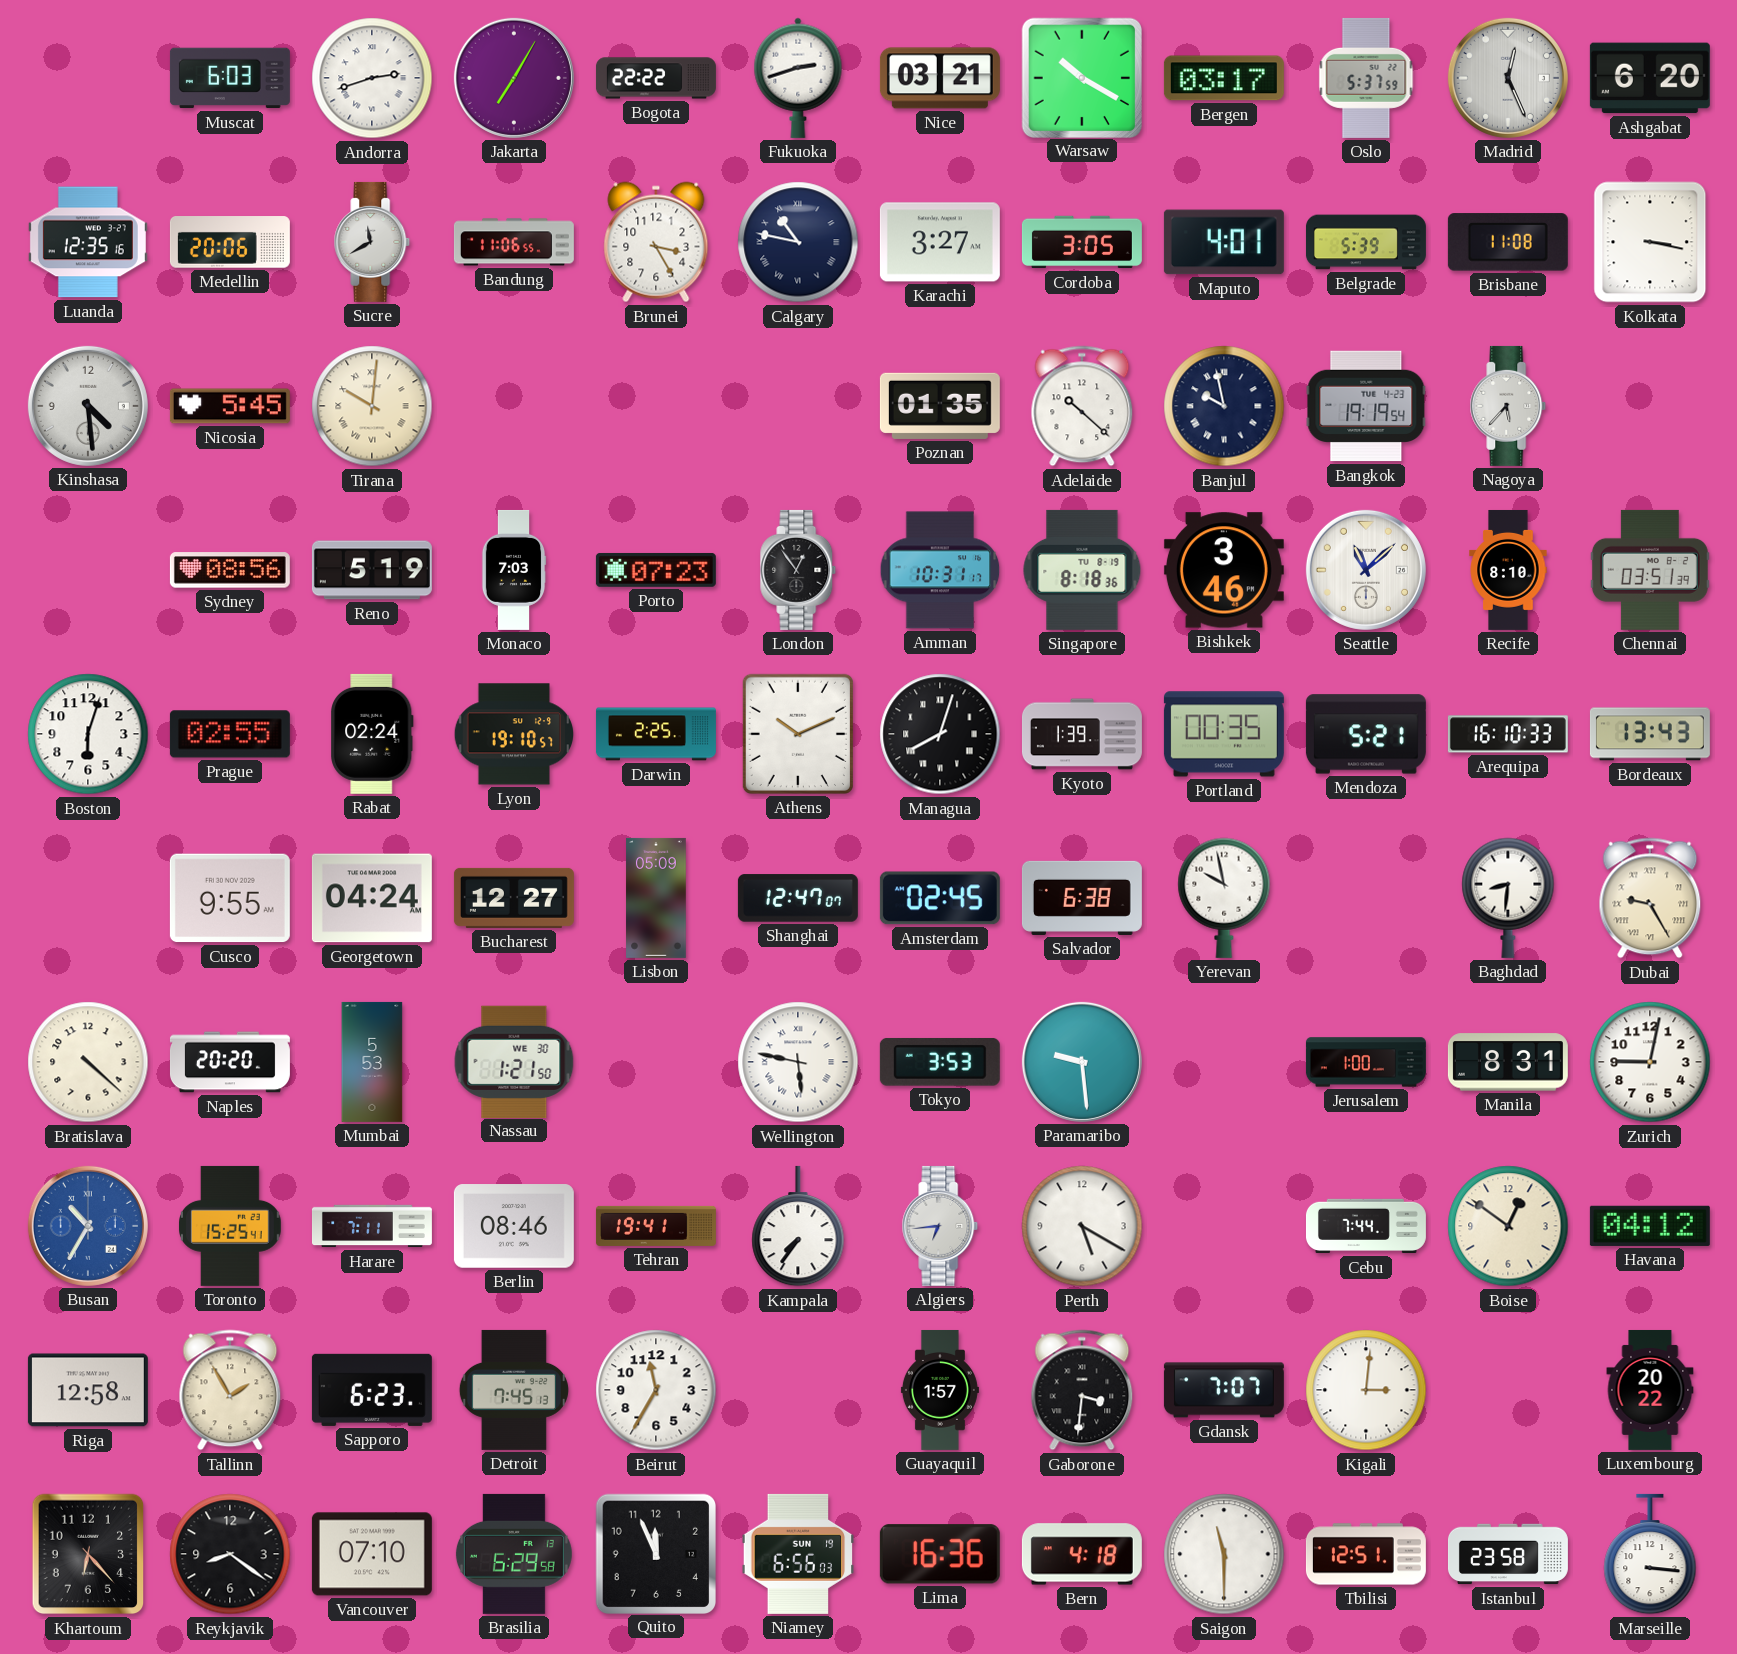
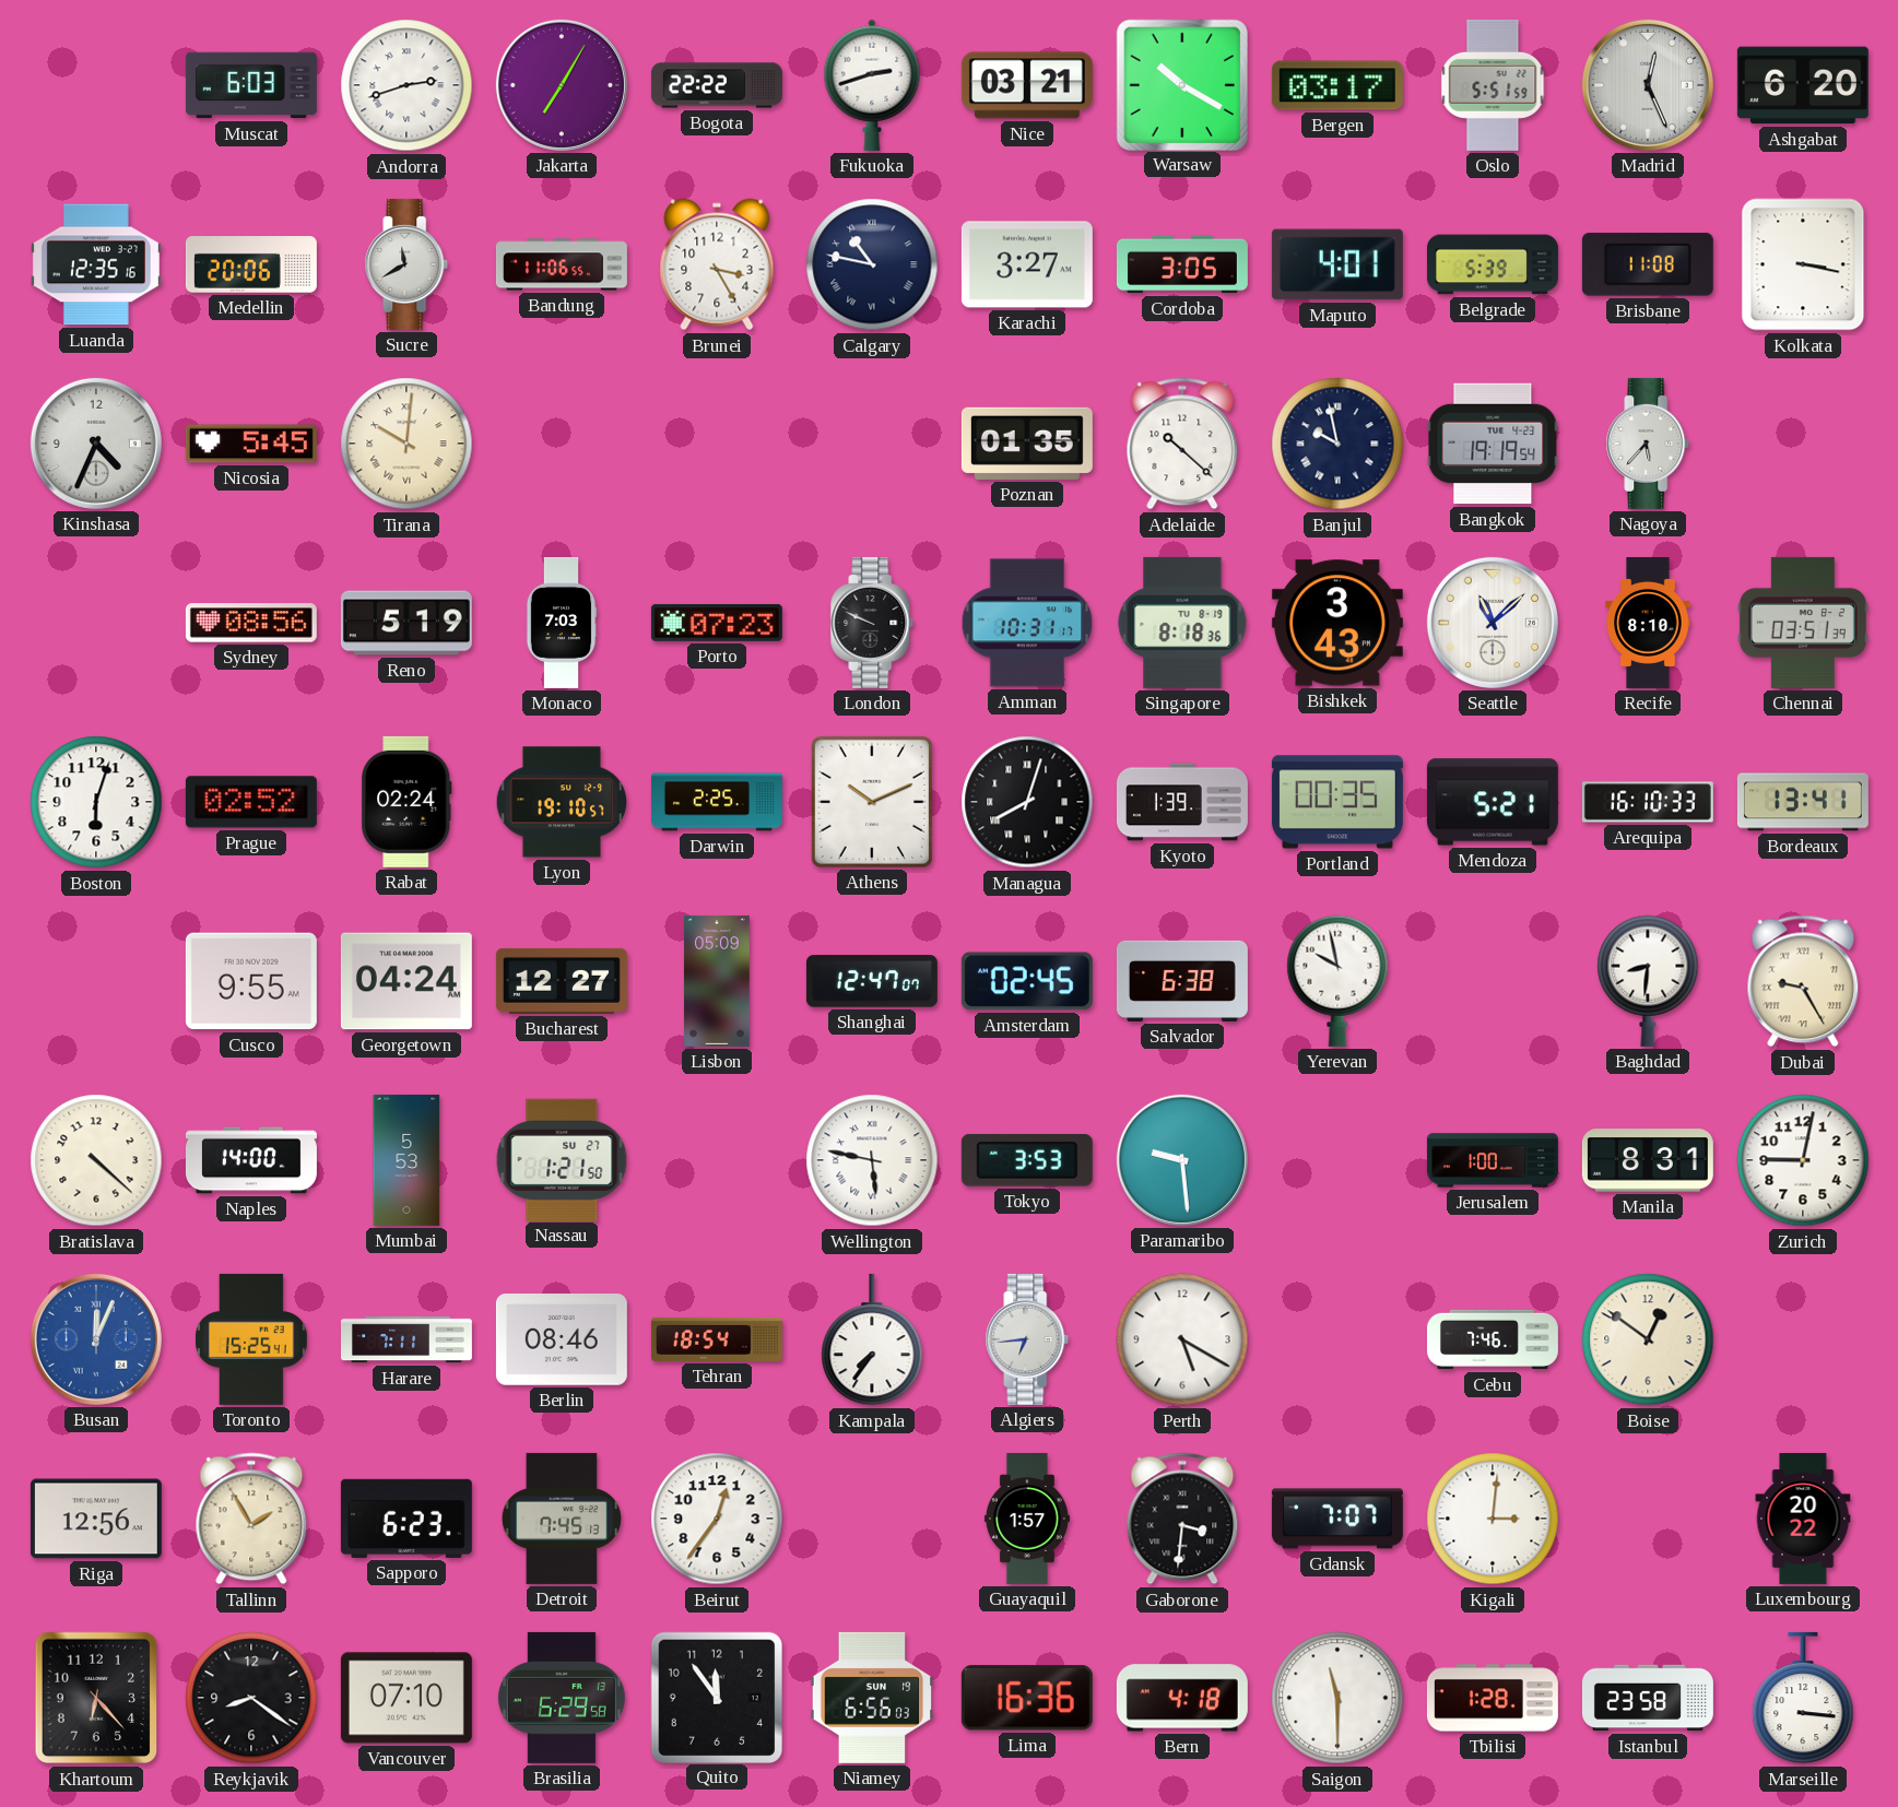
Oslo: 5:37 -> 5:51 (1493, 85)
Kinshasa: 4:29 -> 4:34 (96, 444)
London: 12:54 -> 9:49 (872, 623)
Bishkek: 3:46 -> 3:43 (1337, 623)
Prague: 02:55 -> 02:52 (251, 802)
Bordeaux: 13:43 -> 13:41 (1803, 802)
Naples: 20:20 -> 14:00 (251, 1160)
Nassau date: WE 30 -> SU 27 (562, 1159)
Busan: 10:35 -> 12:04 (96, 1339)
Tehran: 19:41 -> 18:54 (717, 1339)
Cebu: 7:44 -> 7:46 (1493, 1339)
Havana: 04:12 -> none (1650, 1226)
Riga: 12:58 -> 12:56 (96, 1519)
Beirut: 11:35 -> 12:36 (717, 1519)
Quito: 11:56 -> 11:54 (716, 1697)
Tbilisi: 12:51 -> 1:28 (1493, 1698)
